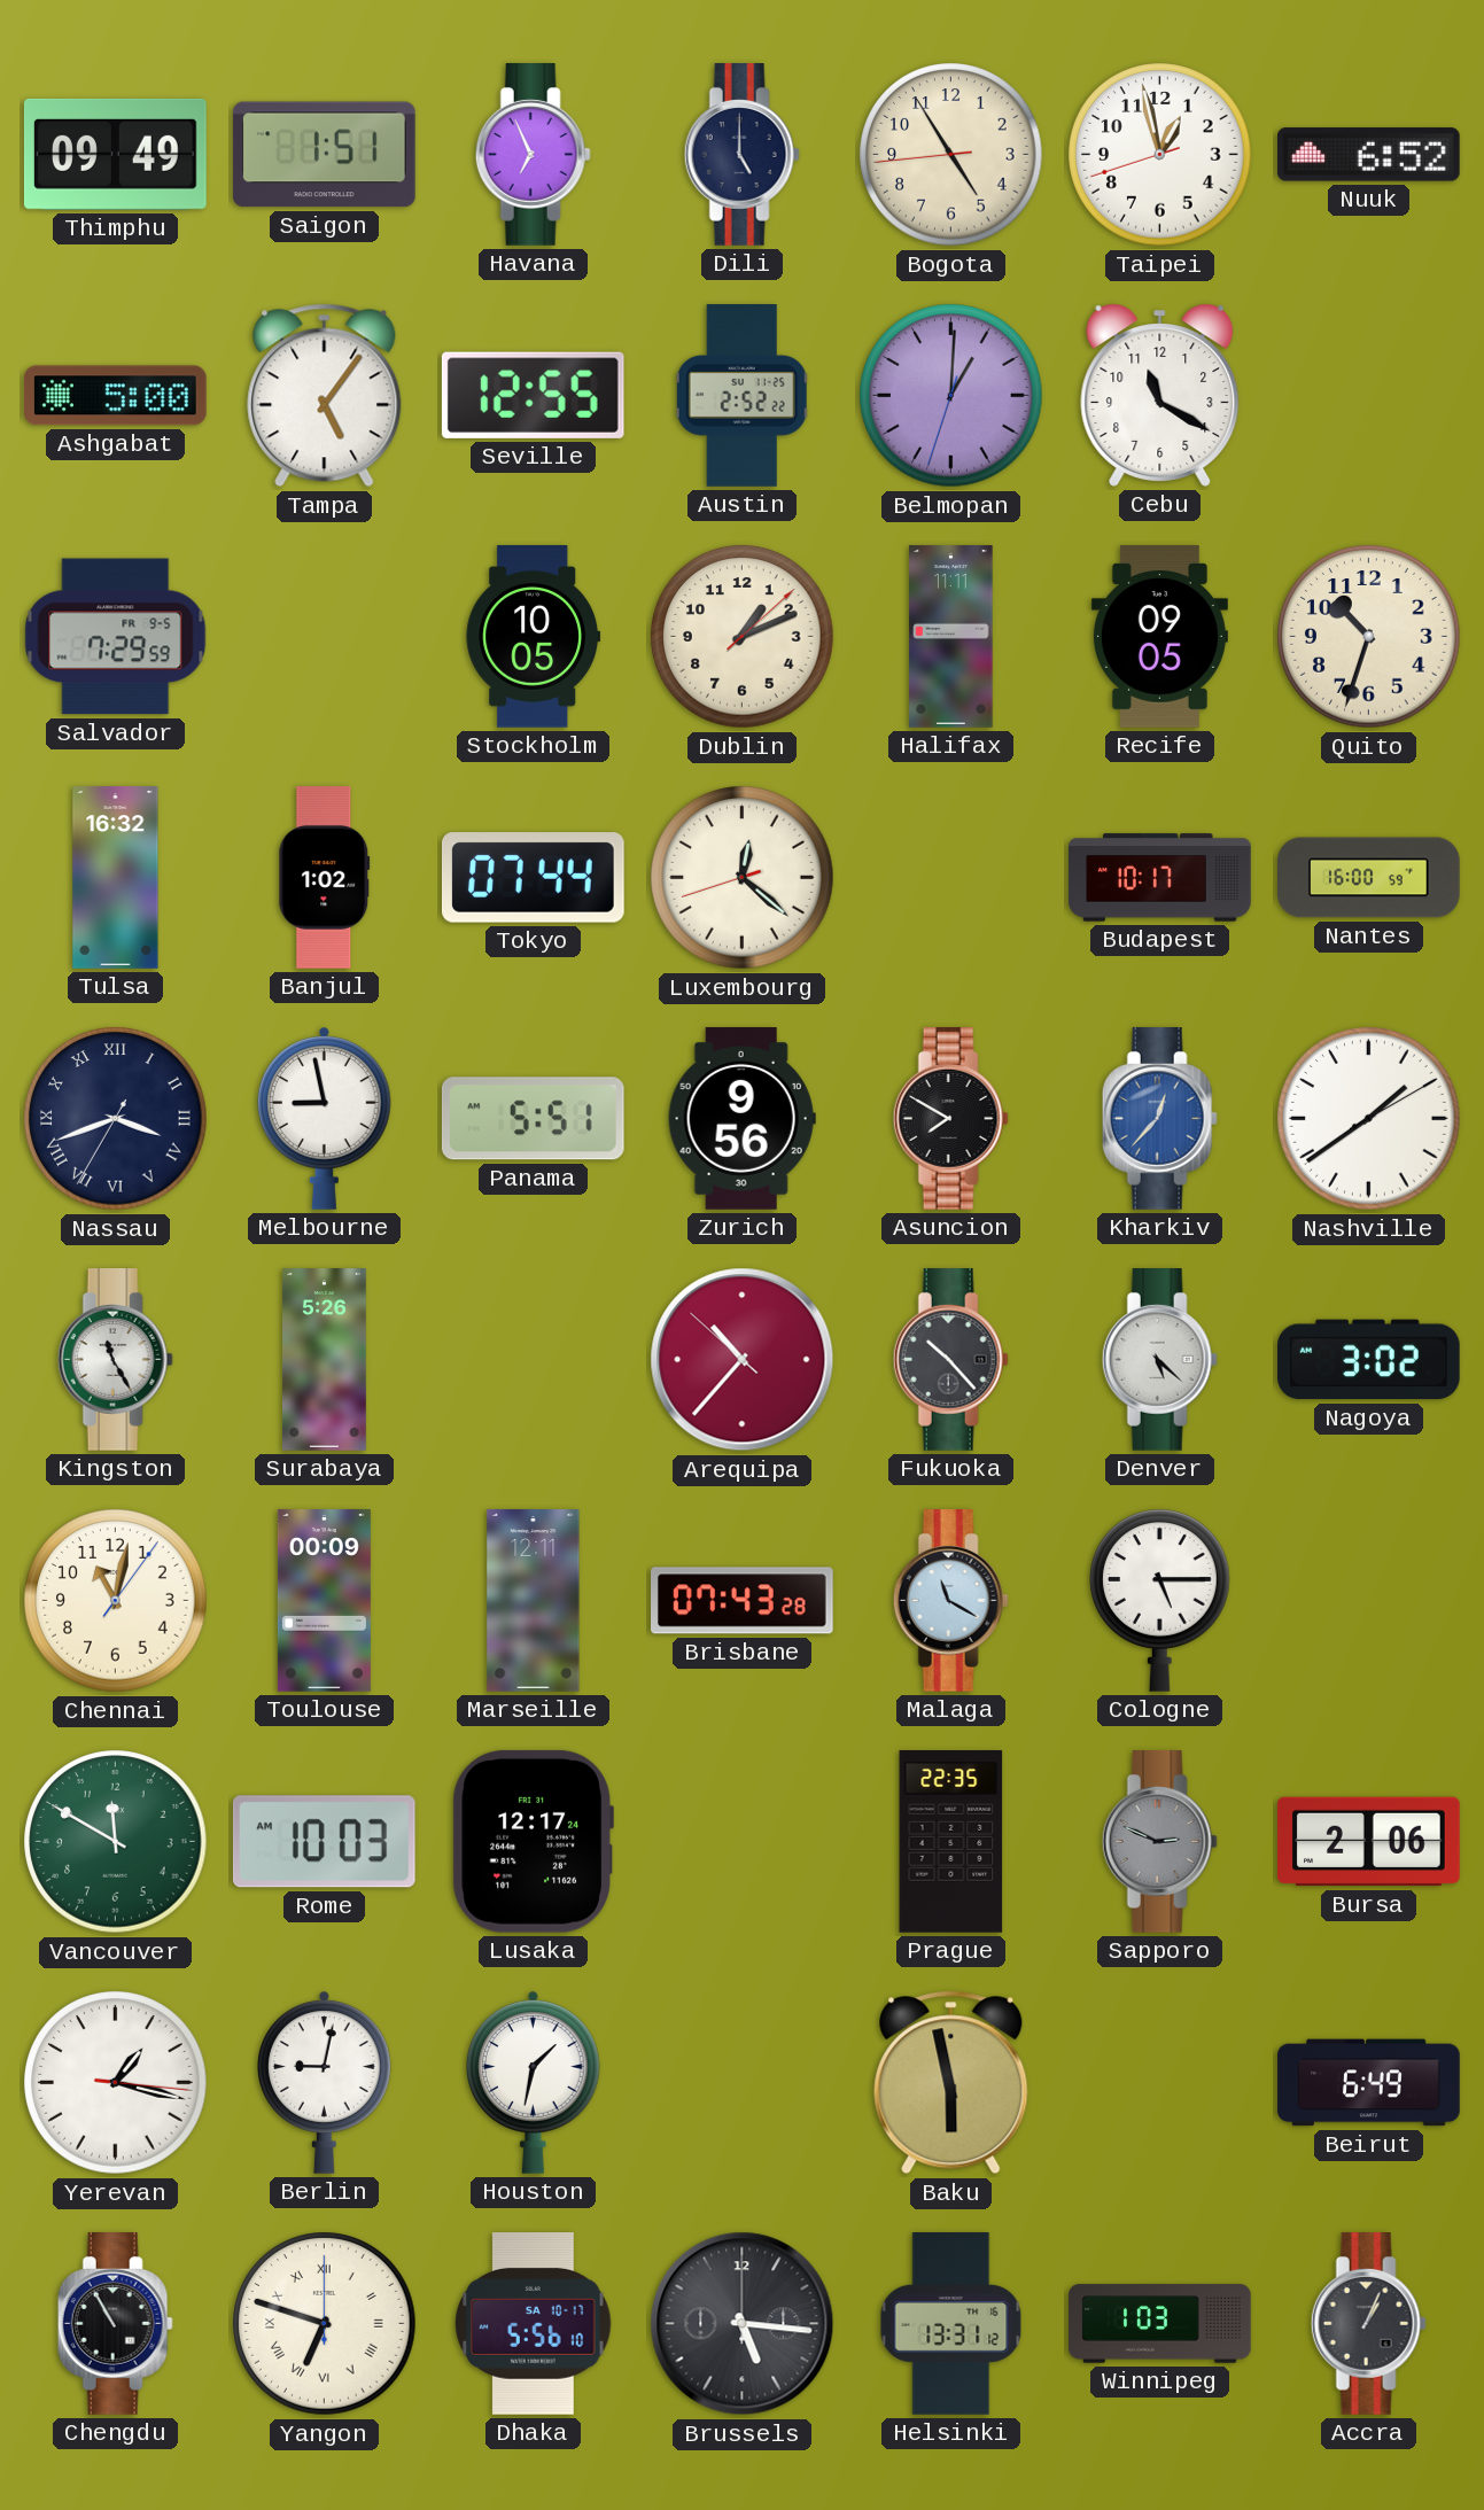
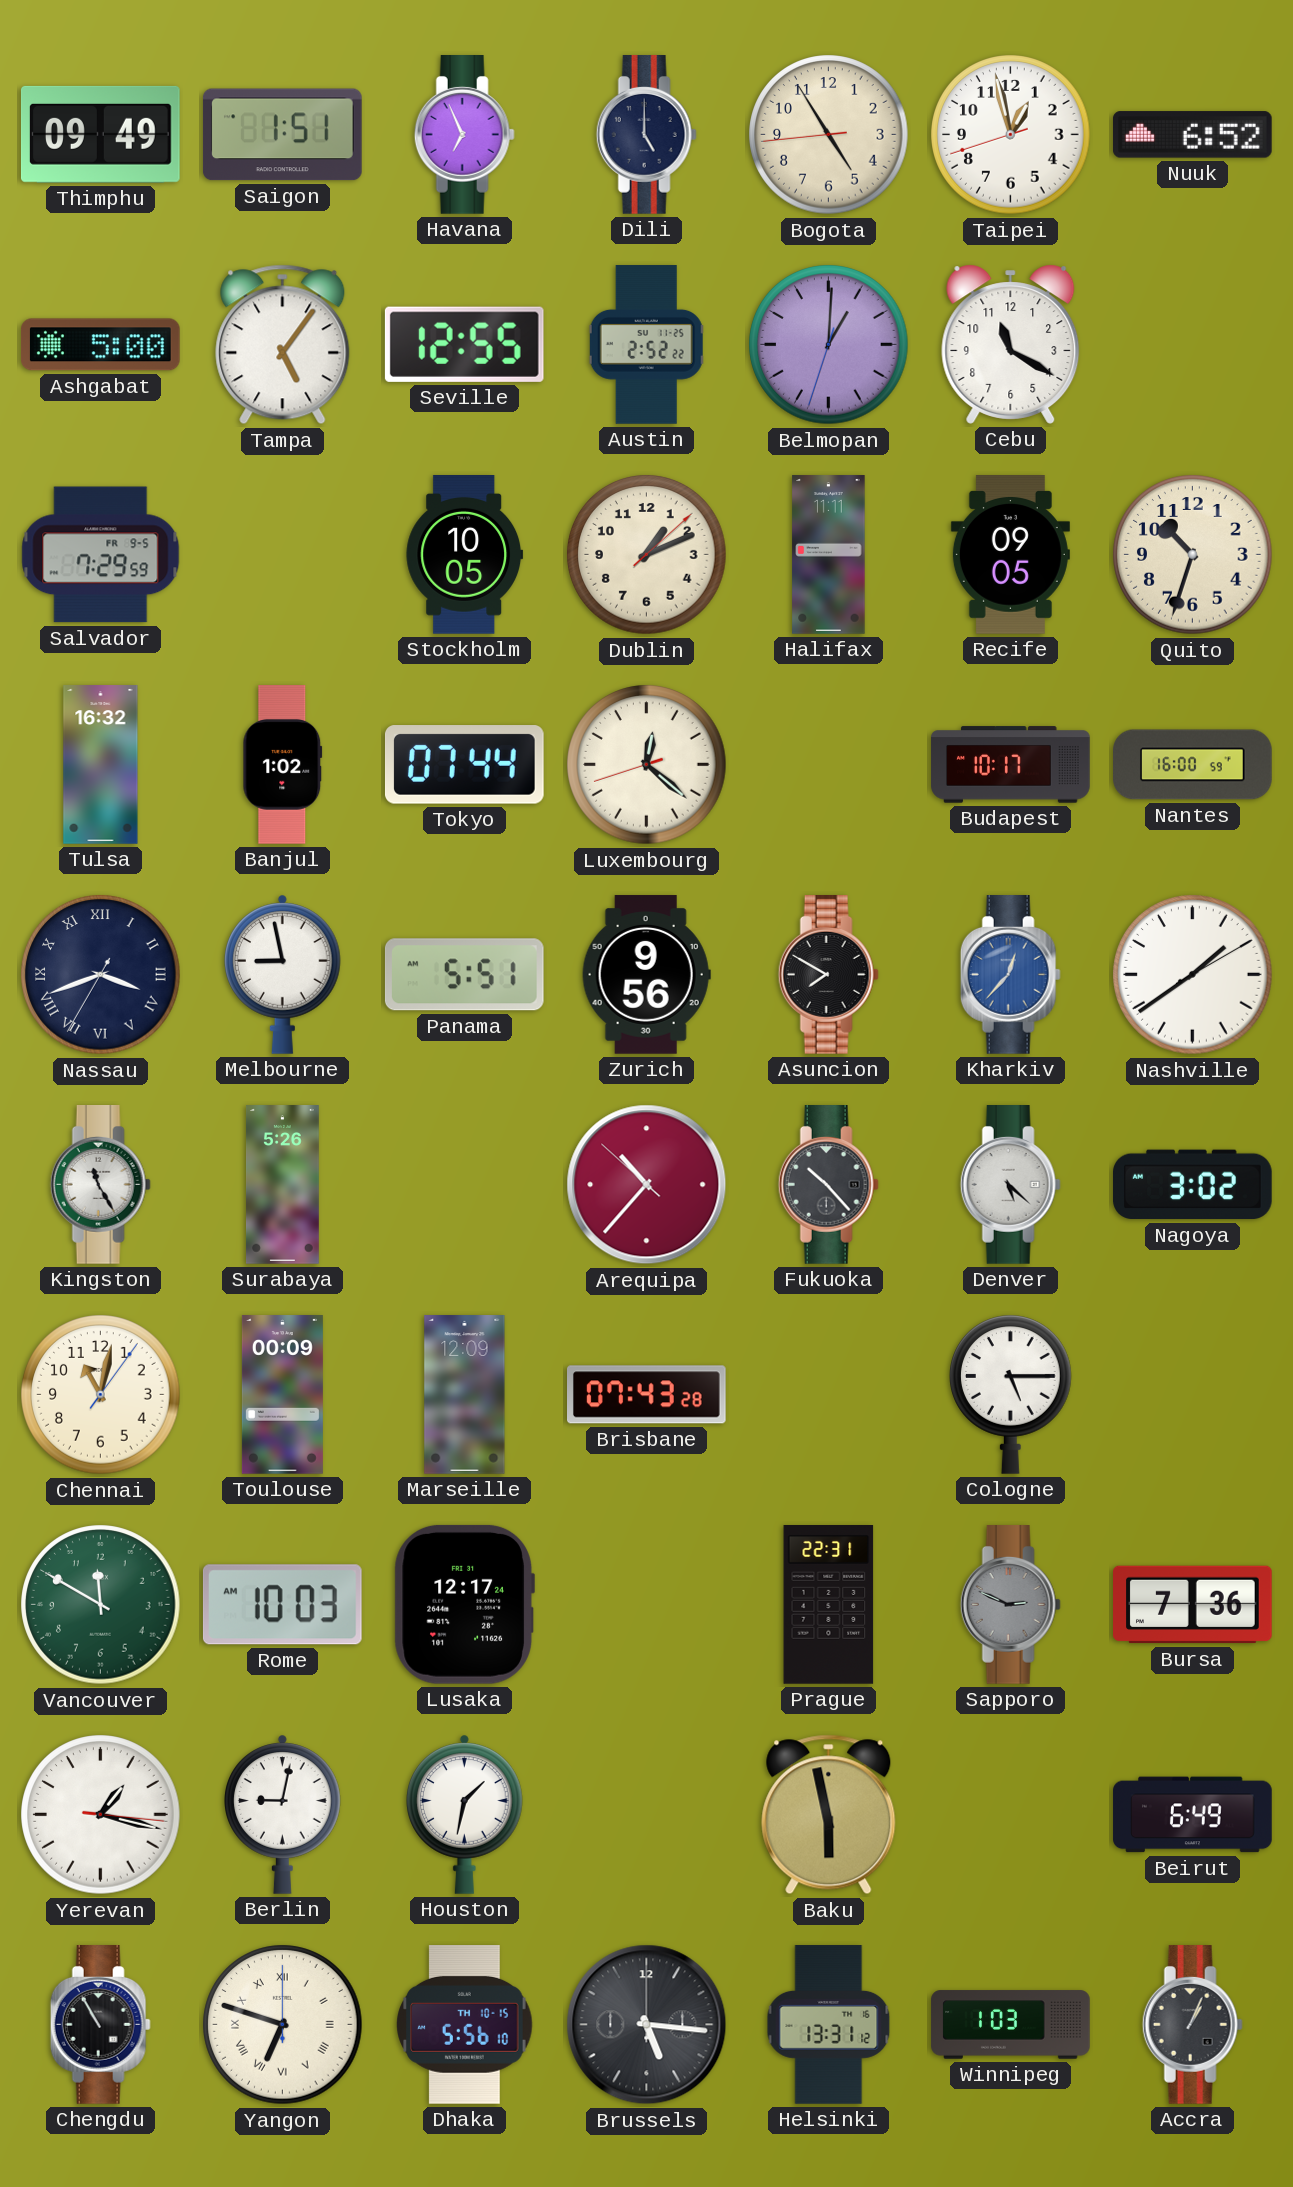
Marseille: 12:11 -> 12:09 (465, 1395)
Malaga: 11:20 -> none (950, 1601)
Prague: 22:35 -> 22:31 (829, 1605)
Bursa: 2:06 -> 7:36 (1193, 1605)
Dhaka date: SA 10-17 -> TH 10-15 (465, 2025)
